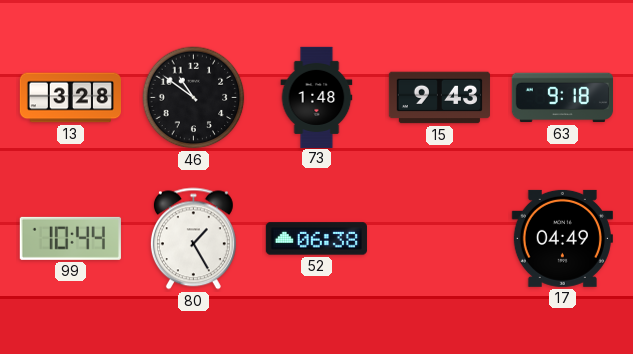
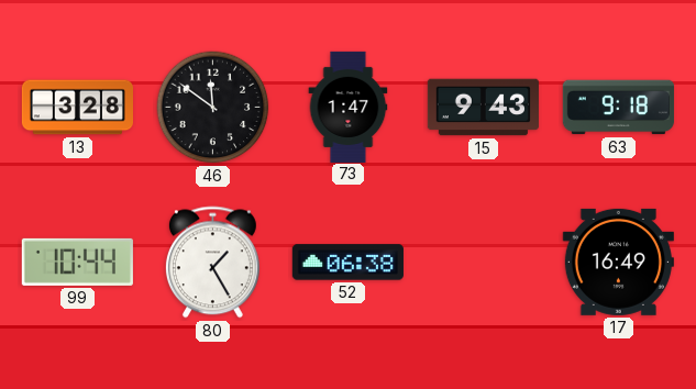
46: 10:51 -> 11:51 (213, 108)
73: 1:48 -> 1:47 (349, 107)
17: 04:49 -> 16:49 (618, 262)
